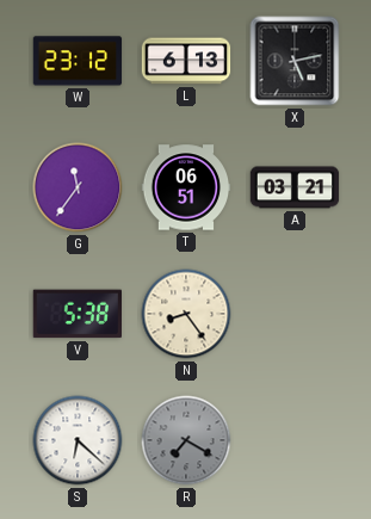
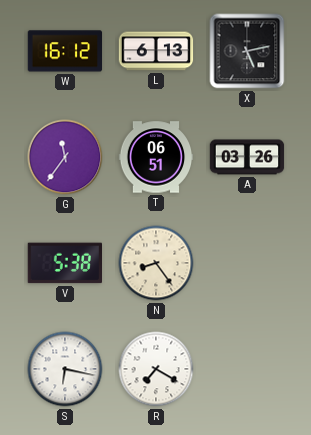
W: 23:12 -> 16:12 (65, 51)
A: 03:21 -> 03:26 (247, 157)
S: 6:22 -> 6:17 (65, 369)
R dial: grey -> white (156, 369)
